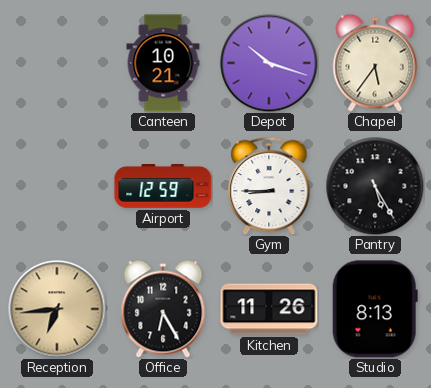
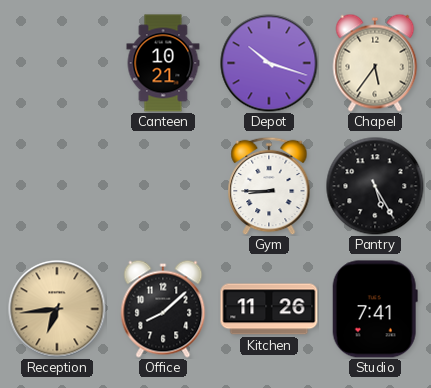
Airport: 12:59 -> none (163, 187)
Office: 6:25 -> 8:08 (163, 309)
Studio: 8:13 -> 7:41 (375, 309)
